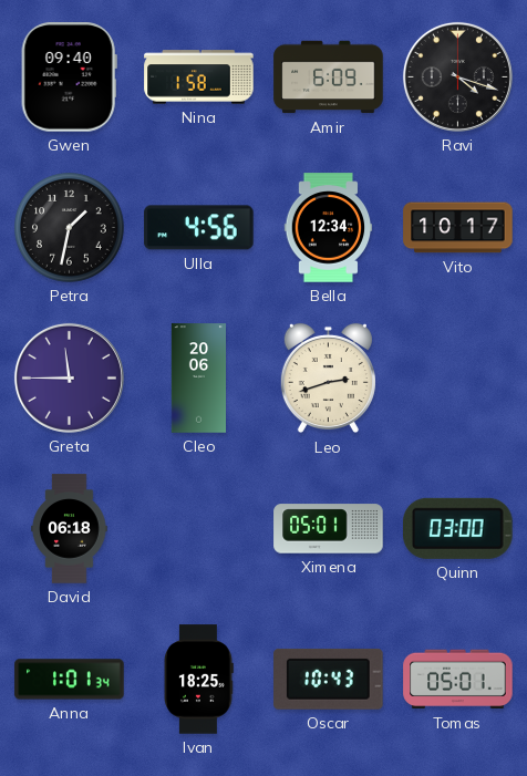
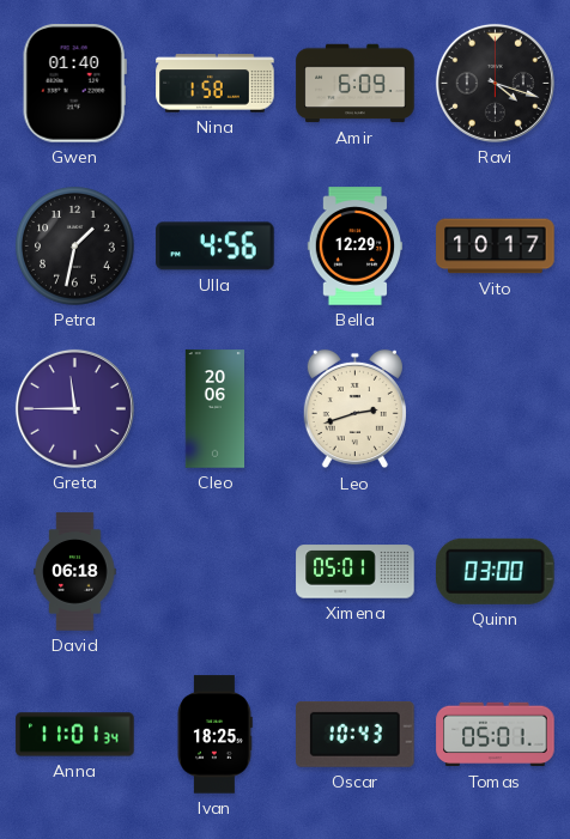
Gwen: 09:40 -> 01:40 (74, 84)
Bella: 12:34 -> 12:29 (356, 247)
Anna: 1:01 -> 11:01 (75, 735)
